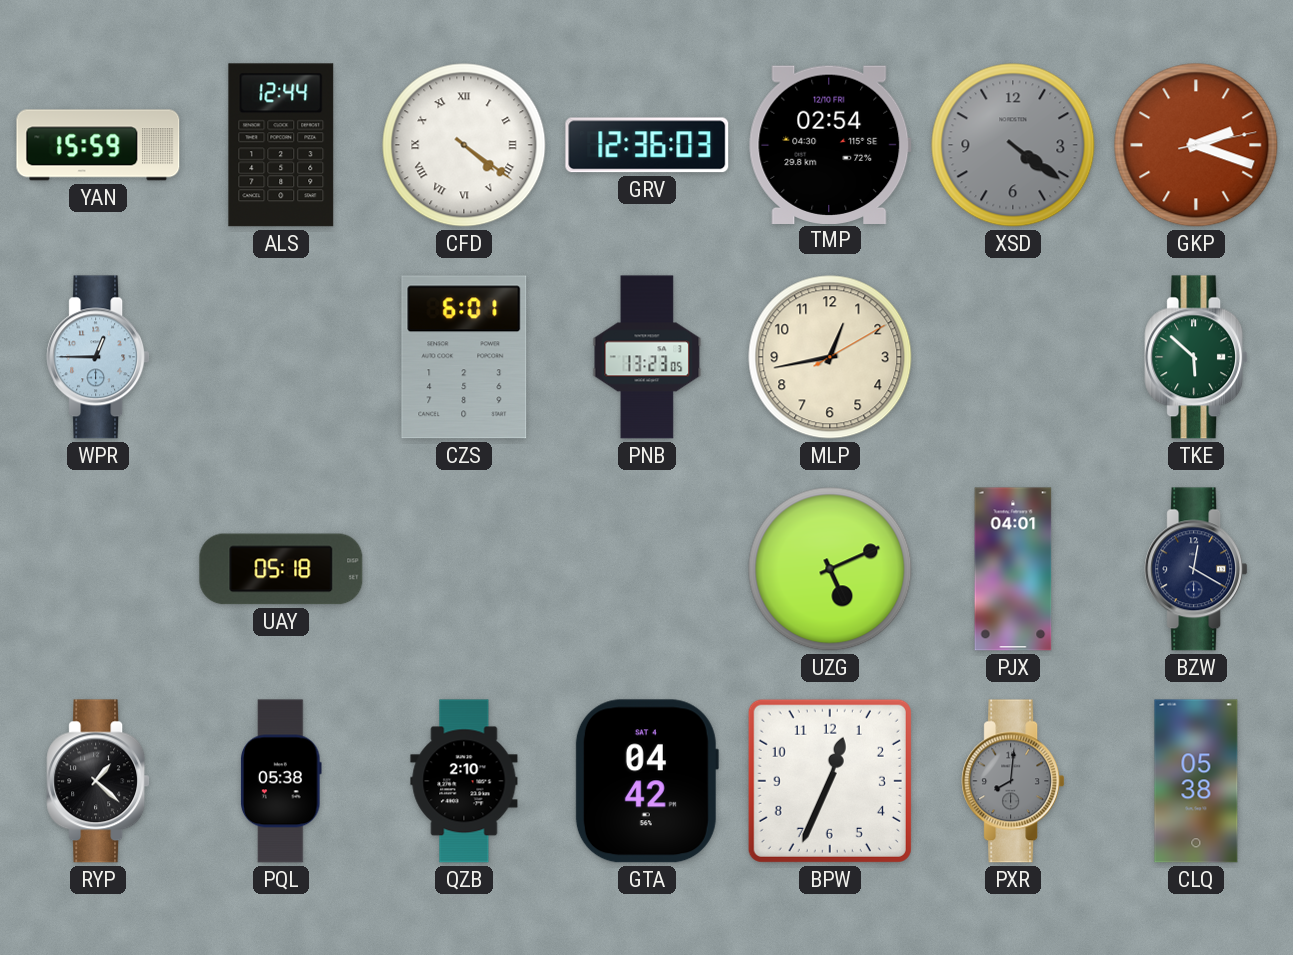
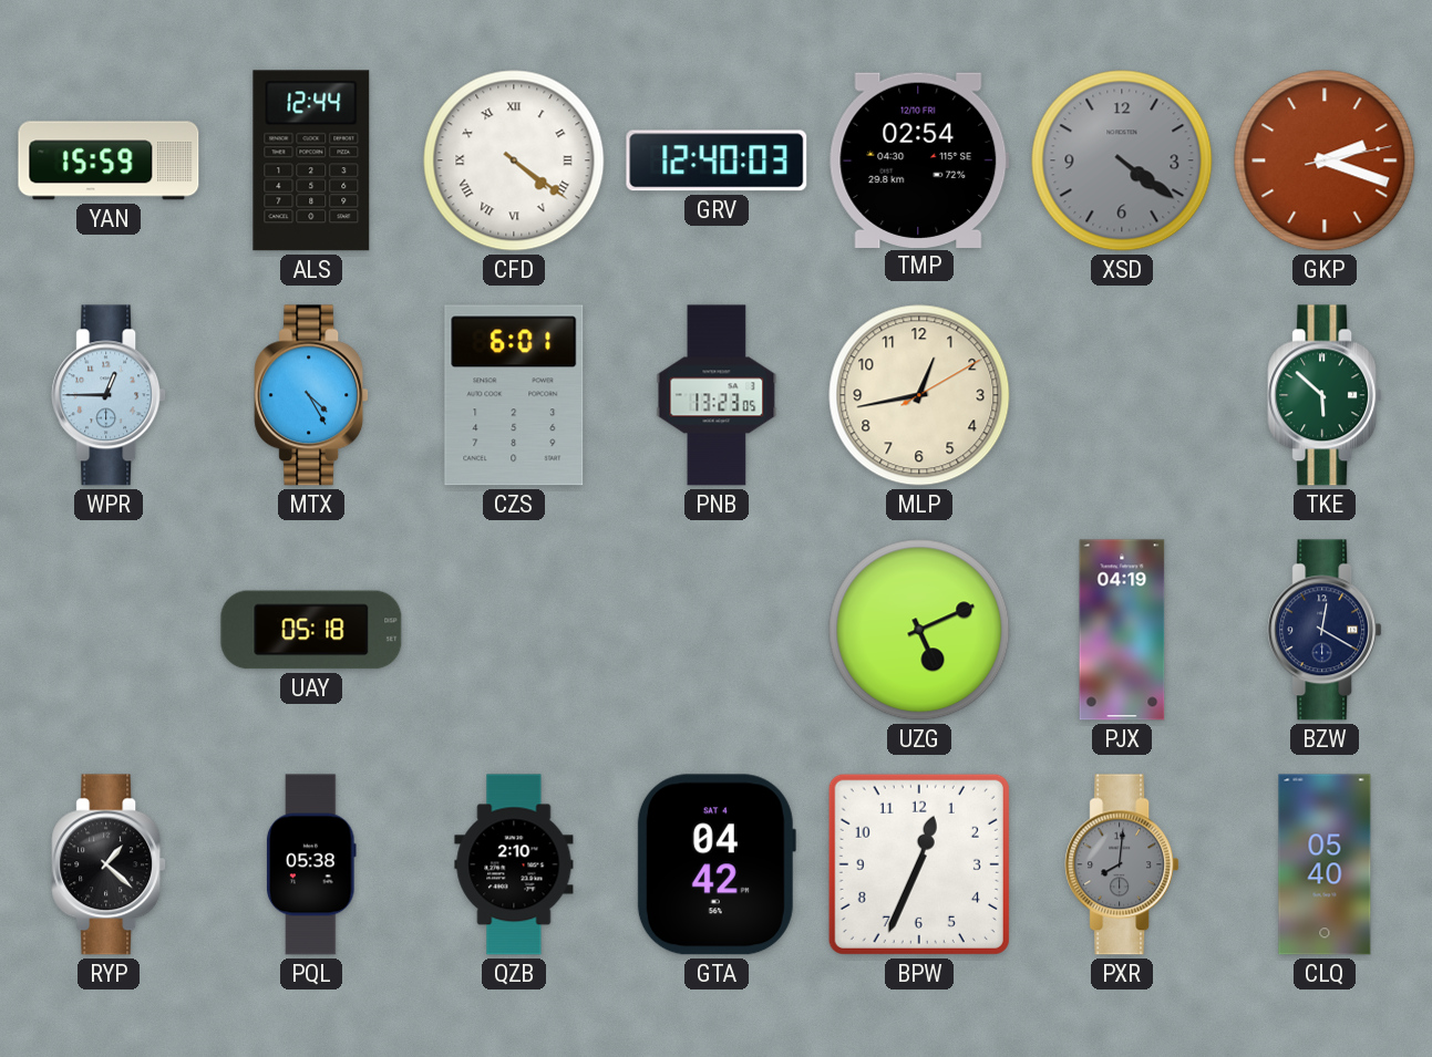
GRV: 12:36 -> 12:40 (717, 160)
MTX: none -> 4:25 (311, 395)
PJX: 04:01 -> 04:19 (1122, 630)
CLQ: 05:38 -> 05:40 (1325, 864)
